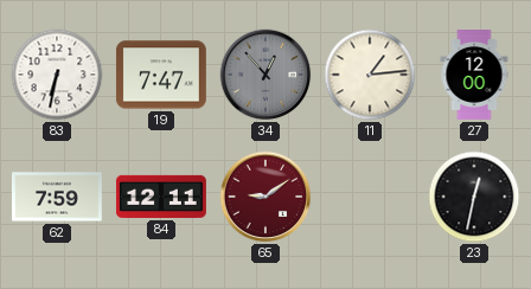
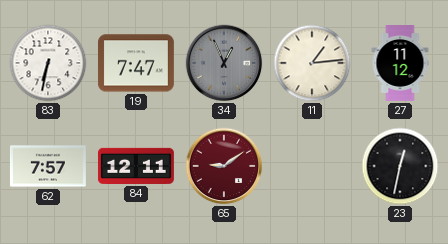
34: 12:53 -> 12:56 (224, 63)
27: 12:00 -> 11:12 (400, 64)
62: 7:59 -> 7:57 (48, 166)
